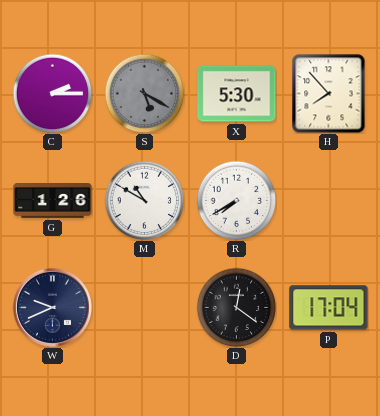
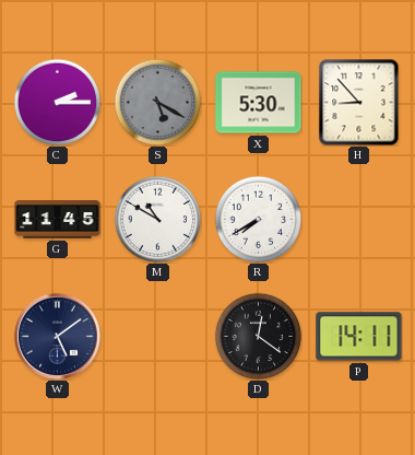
H: 7:53 -> 8:53 (359, 103)
G: 1:26 -> 11:45 (58, 220)
W: 9:41 -> 5:09 (57, 336)
P: 17:04 -> 14:11 (359, 337)
